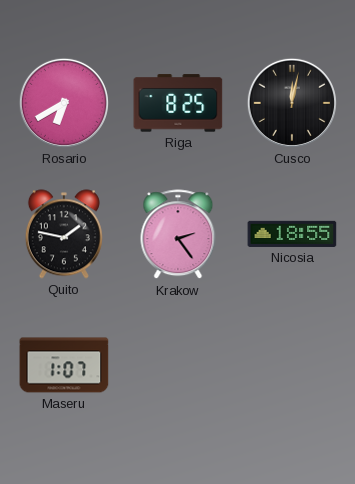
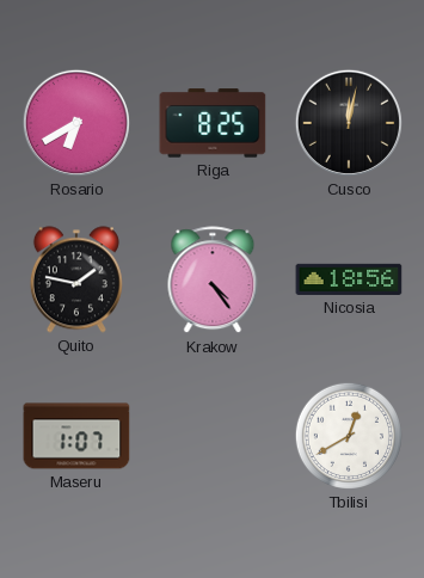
Krakow: 2:24 -> 4:24 (213, 281)
Nicosia: 18:55 -> 18:56 (349, 279)
Tbilisi: none -> 12:40 (349, 436)
